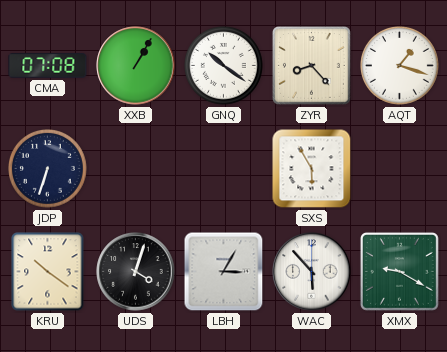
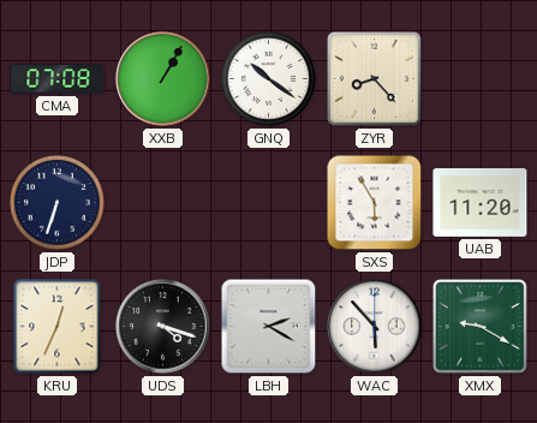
AQT: 1:18 -> none (400, 66)
UAB: none -> 11:20 (481, 202)
KRU: 10:21 -> 12:34 (58, 327)
UDS: 4:03 -> 4:18 (163, 327)
LBH: 3:05 -> 2:20 (269, 327)
